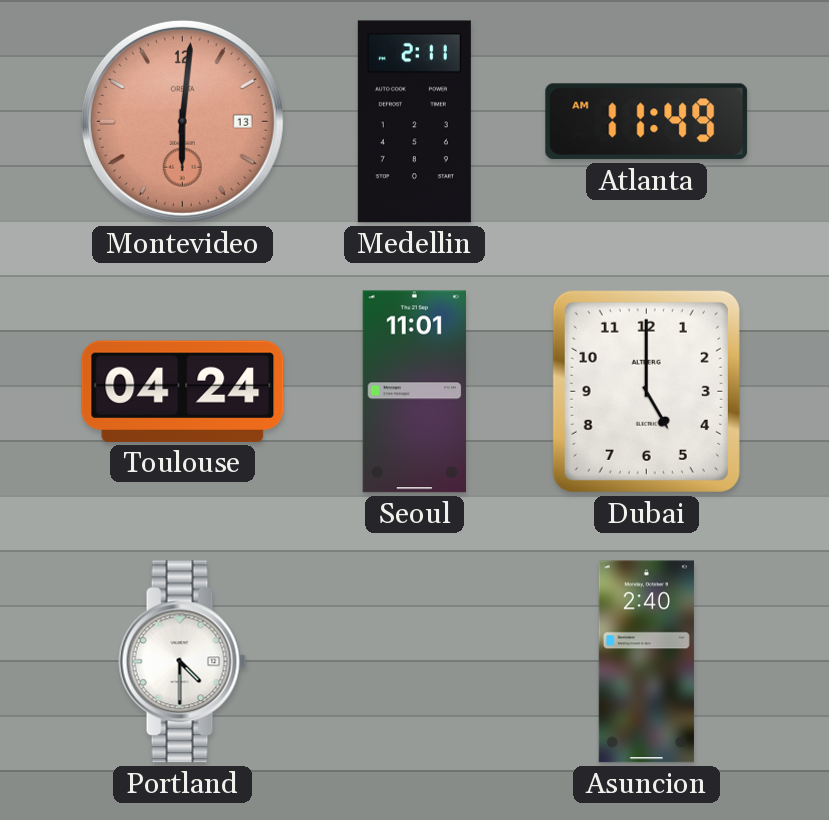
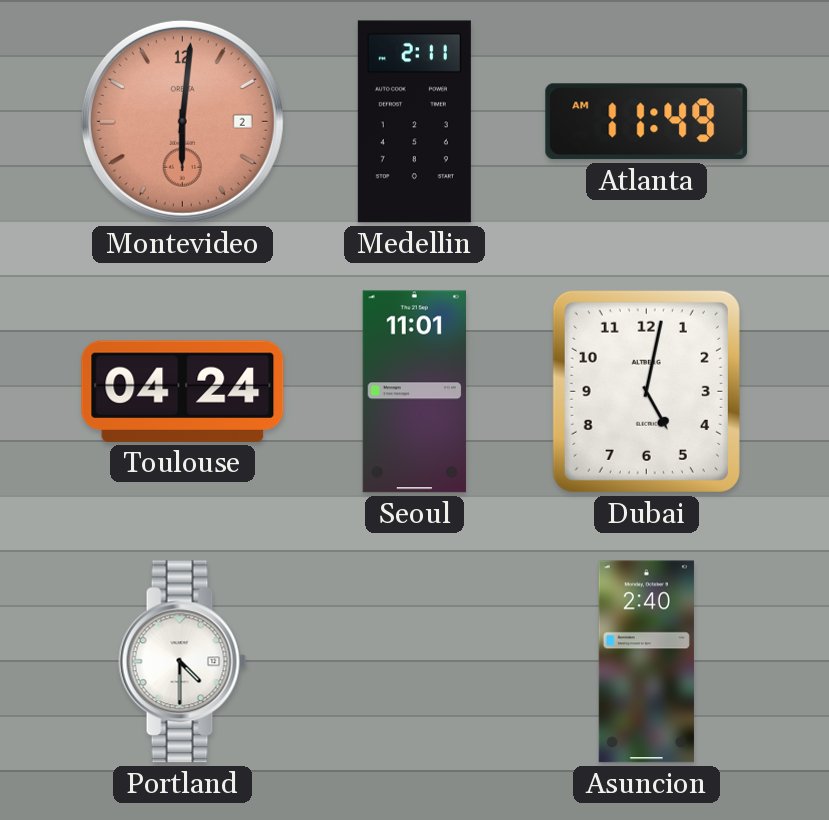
Montevideo date: 13 -> 2 (182, 121)
Dubai: 5:00 -> 5:02 (646, 391)
